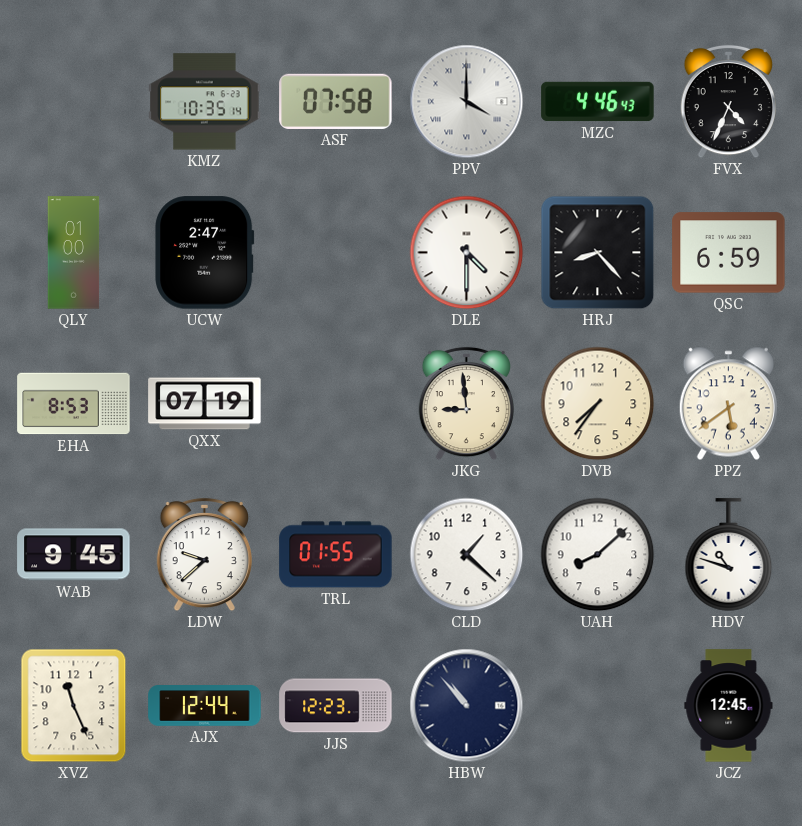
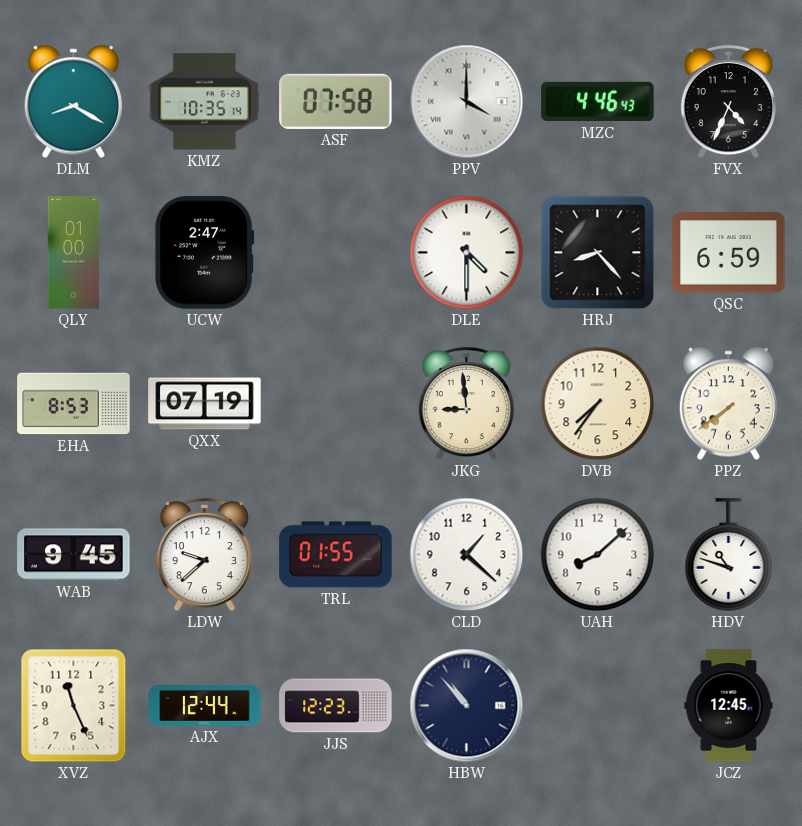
DLM: none -> 8:20 (73, 102)
PPZ: 5:39 -> 7:39 (728, 404)
